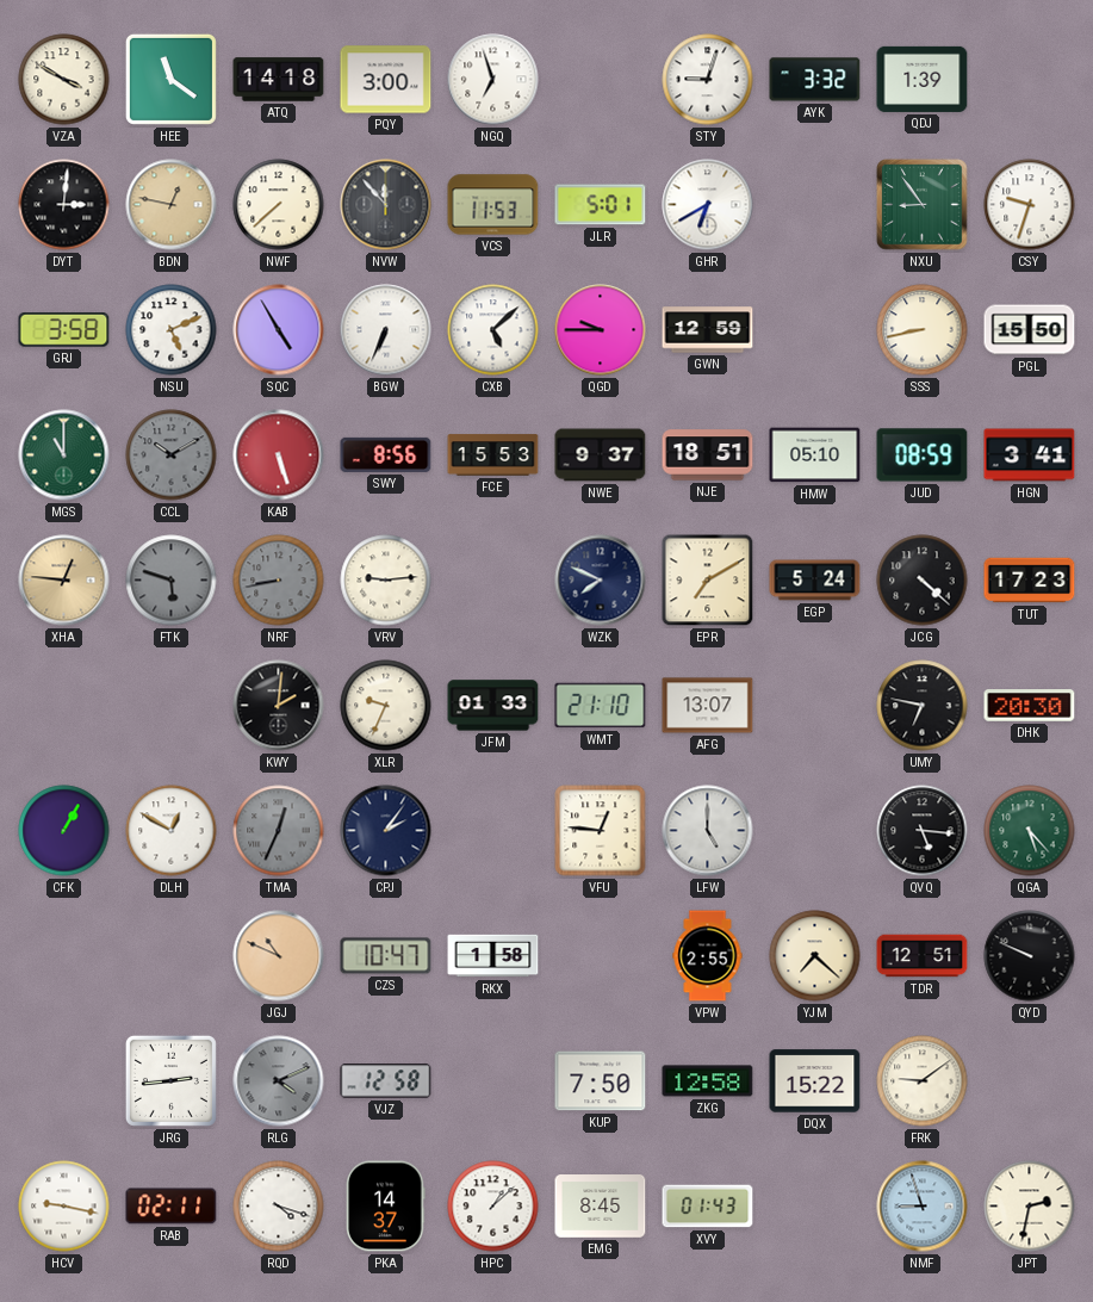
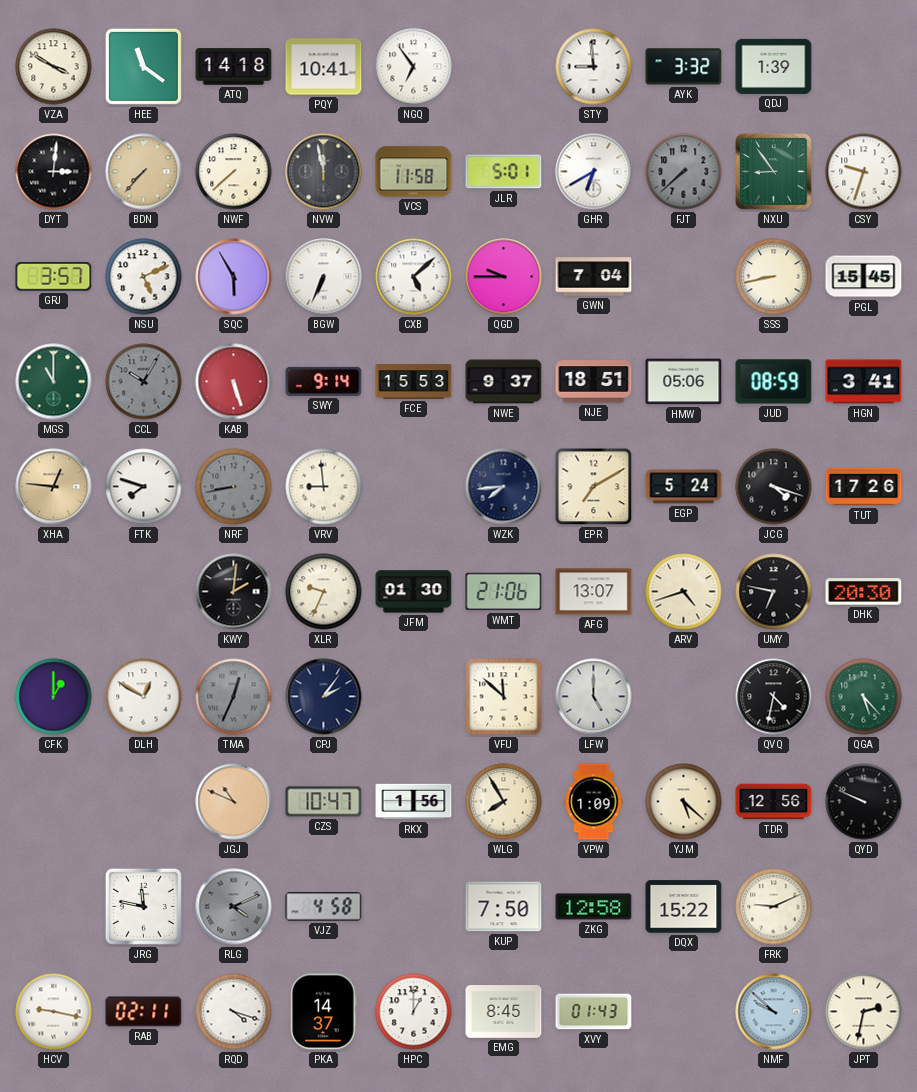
PQY: 3:00 -> 10:41 (324, 67)
NGQ: 6:57 -> 6:54 (414, 67)
STY: 9:03 -> 8:59 (594, 67)
BDN: 12:47 -> 7:37 (144, 172)
NVW: 11:53 -> 11:58 (324, 172)
VCS: 11:53 -> 11:58 (414, 172)
FJT: none -> 7:38 (684, 172)
GRJ: 3:58 -> 3:57 (54, 277)
SQC: 4:55 -> 5:55 (234, 277)
GWN: 12:59 -> 7:04 (594, 277)
PGL: 15:50 -> 15:45 (864, 277)
CCL: 10:10 -> 10:05 (144, 382)
SWY: 8:56 -> 9:14 (324, 381)
HMW: 05:10 -> 05:06 (684, 382)
FTK: 5:48 -> 7:48 (144, 487)
FTK dial: grey -> white (144, 487)
VRV: 9:14 -> 8:59 (324, 487)
WZK: 7:49 -> 7:44 (504, 487)
JCG: 4:22 -> 4:18 (774, 487)
TUT: 17:23 -> 17:26 (864, 487)
JFM: 01:33 -> 01:30 (414, 592)
WMT: 21:10 -> 21:06 (504, 592)
ARV: none -> 4:42 (684, 592)
CFK: 1:05 -> 1:00 (54, 697)
VFU: 12:46 -> 11:52 (504, 697)
QVQ: 5:16 -> 4:32 (774, 697)
RKX: 1:58 -> 1:56 (414, 802)
WLG: none -> 7:55 (504, 802)
VPW: 2:55 -> 1:09 (594, 802)
YJM: 7:22 -> 5:22 (684, 802)
TDR: 12:51 -> 12:56 (774, 802)
JRG: 2:44 -> 11:47 (143, 906)
VJZ: 12:58 -> 4:58 (324, 907)
FRK: 9:09 -> 9:11 (774, 907)
HPC: 1:08 -> 1:00 (414, 1012)
NMF: 8:57 -> 9:52 (774, 1012)
